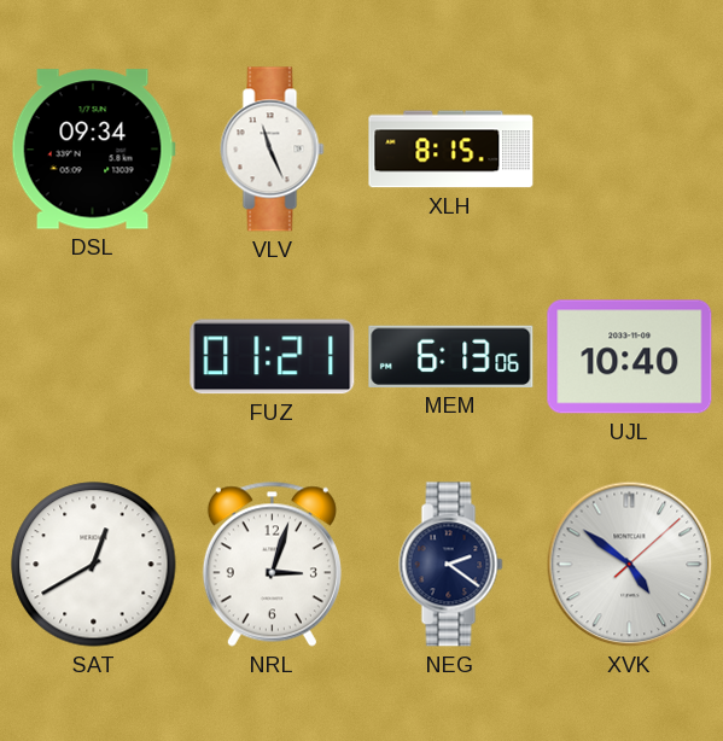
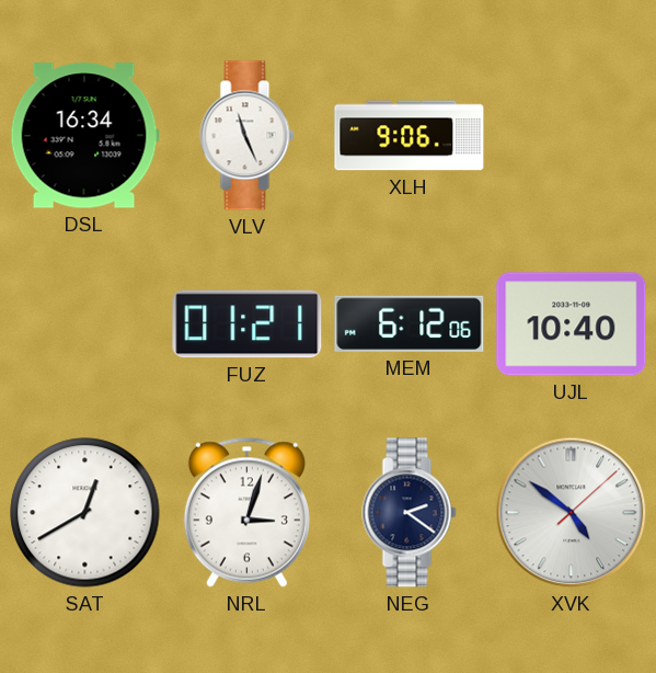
DSL: 09:34 -> 16:34 (84, 136)
XLH: 8:15 -> 9:06 (410, 136)
MEM: 6:13 -> 6:12 (410, 323)
